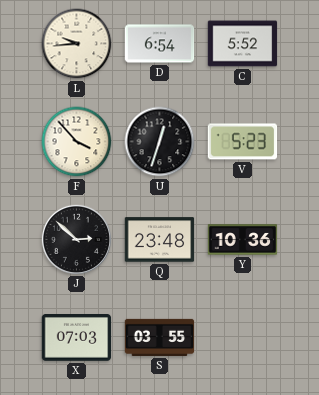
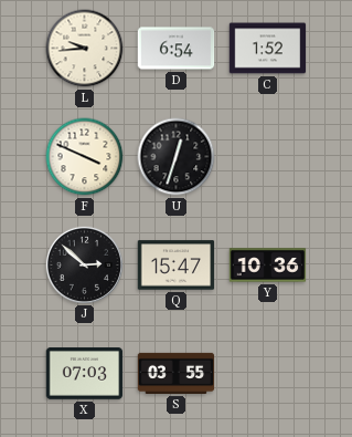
C: 5:52 -> 1:52 (268, 49)
F: 3:53 -> 3:49 (85, 157)
V: 5:23 -> none (243, 142)
Q: 23:48 -> 15:47 (177, 266)
